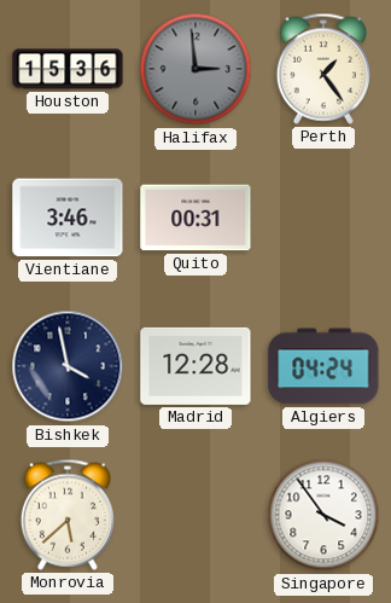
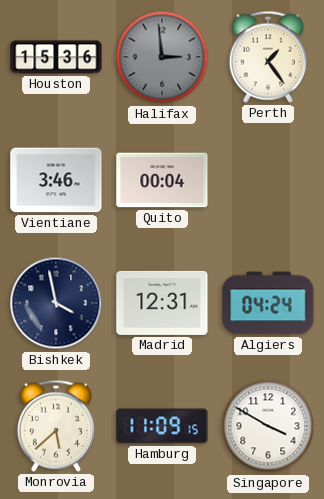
Quito: 00:31 -> 00:04 (162, 180)
Madrid: 12:28 -> 12:31 (162, 303)
Hamburg: none -> 11:09 (162, 426)
Singapore: 3:54 -> 3:50 (268, 426)
